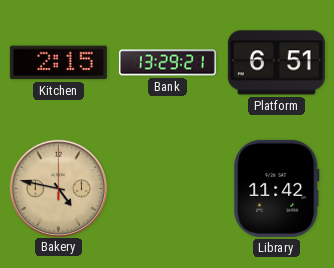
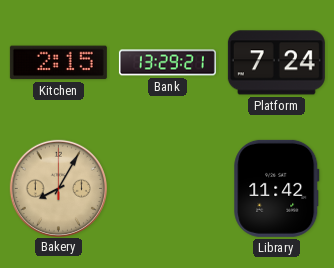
Platform: 6:51 -> 7:24 (276, 63)
Bakery: 4:47 -> 8:05 (58, 188)
